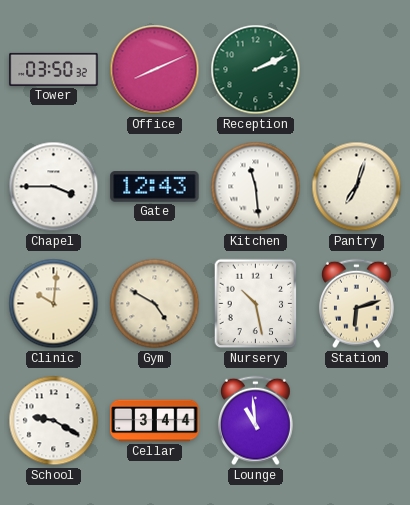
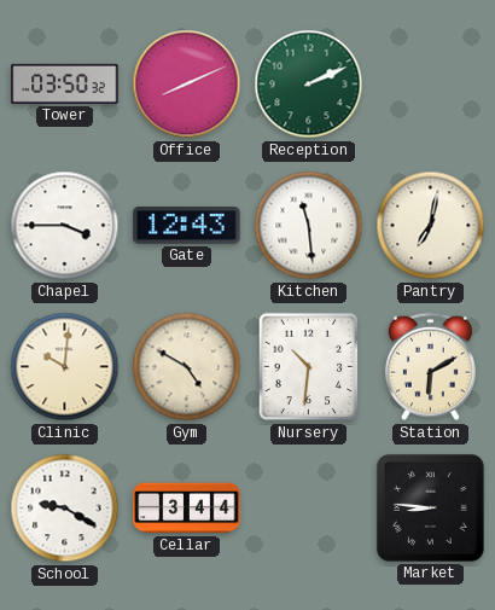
Pantry: 7:03 -> 7:02 (431, 226)
Nursery: 10:28 -> 10:31 (309, 367)
Station: 6:12 -> 6:10 (431, 367)
Lounge: 10:59 -> none (256, 421)
Market: none -> 8:46 (430, 507)
